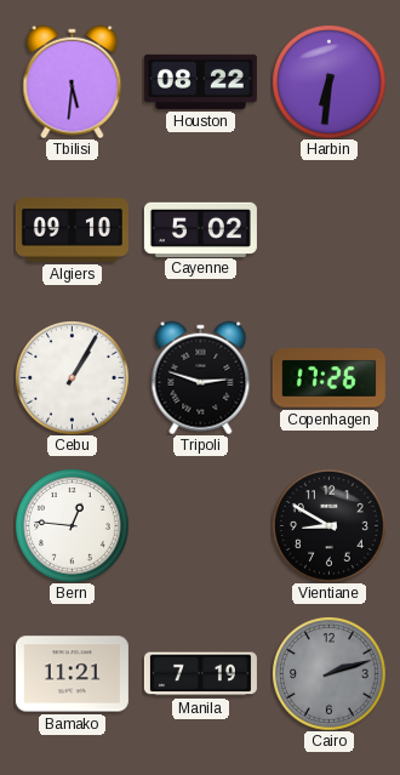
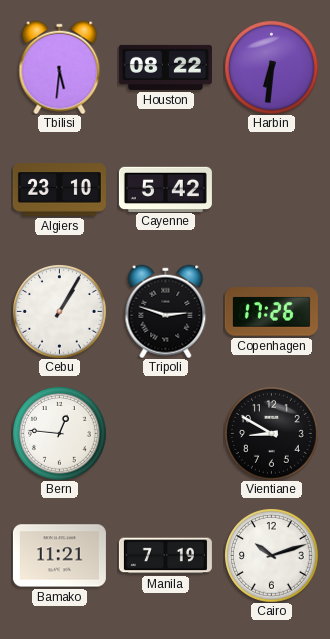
Algiers: 09:10 -> 23:10 (59, 190)
Cayenne: 5:02 -> 5:42 (165, 189)
Cairo: 2:12 -> 10:12 (272, 556)
Cairo dial: grey -> white (272, 556)
